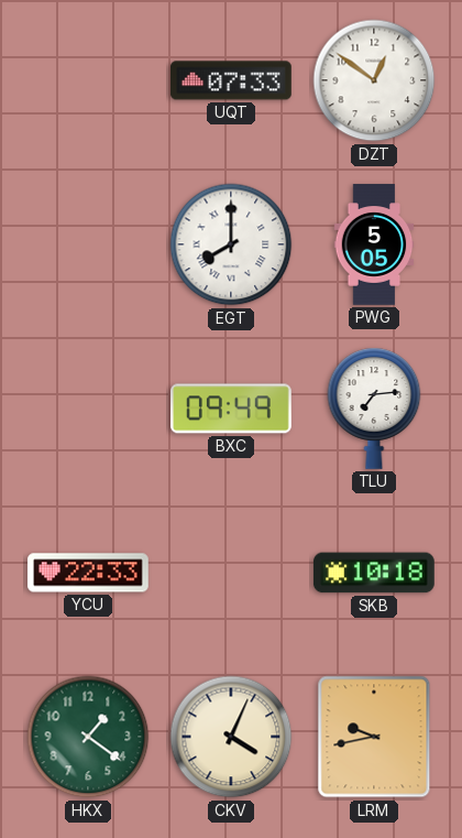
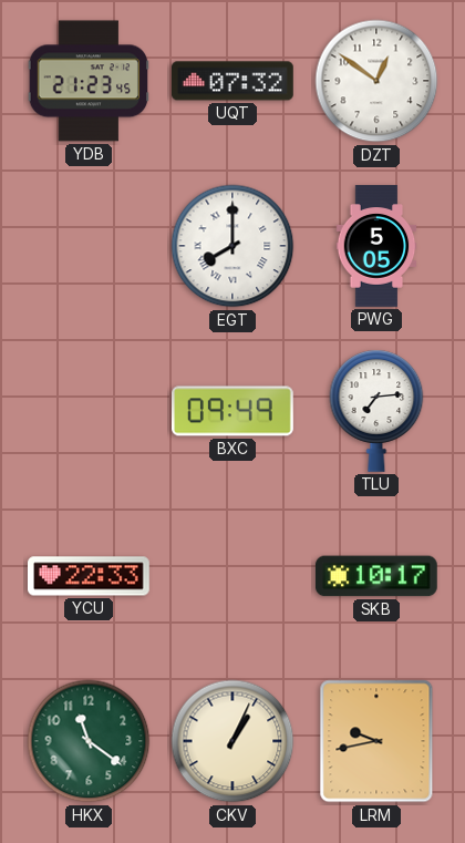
YDB: none -> 21:23 (87, 81)
UQT: 07:33 -> 07:32 (234, 81)
SKB: 10:18 -> 10:17 (376, 576)
HKX: 1:21 -> 11:21 (89, 741)
CKV: 4:04 -> 1:04 (232, 741)
